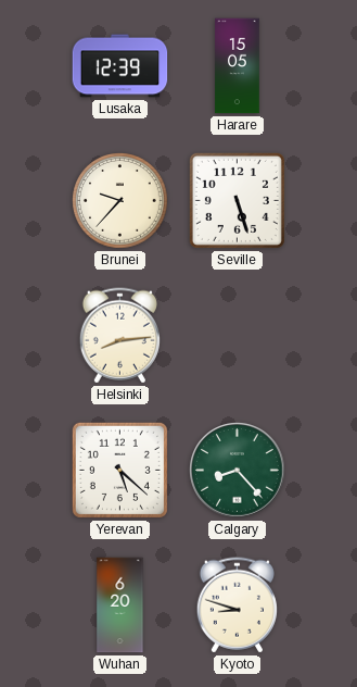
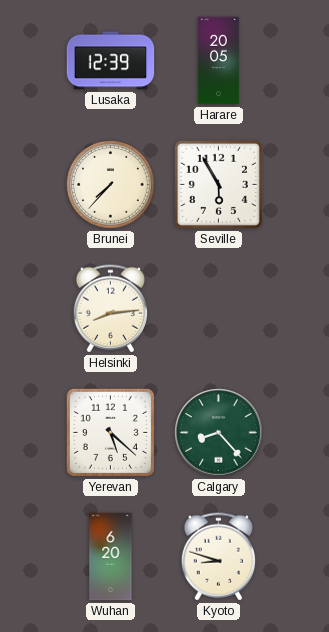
Harare: 15:05 -> 20:05 (219, 61)
Brunei: 9:37 -> 7:37 (111, 185)
Seville: 5:27 -> 5:55 (218, 184)
